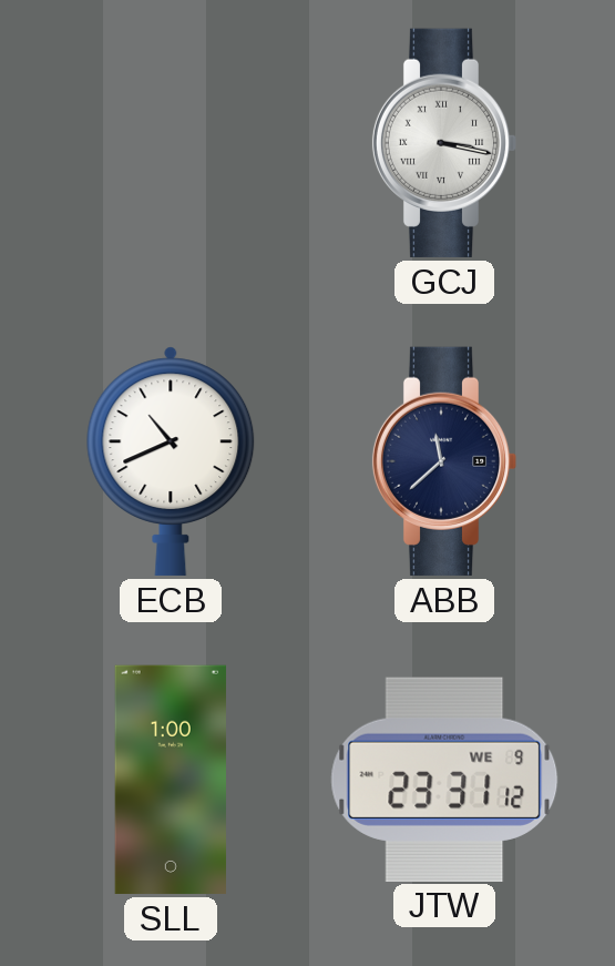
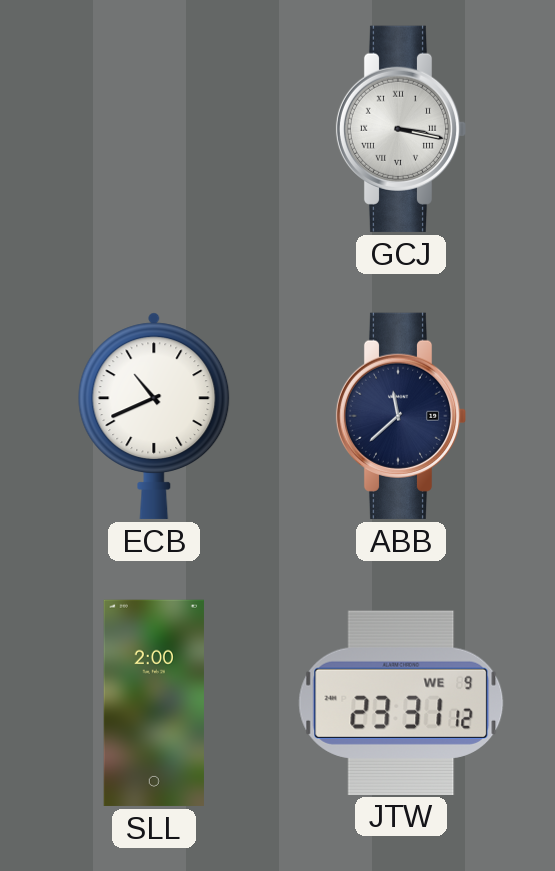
SLL: 1:00 -> 2:00 (154, 703)
